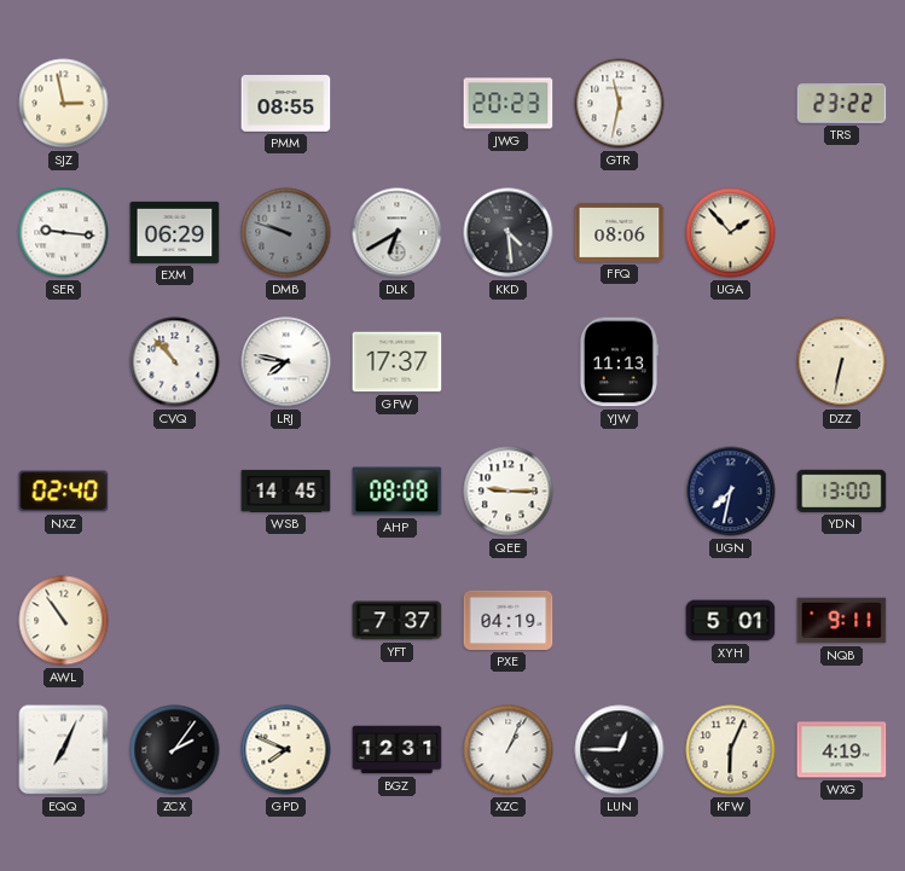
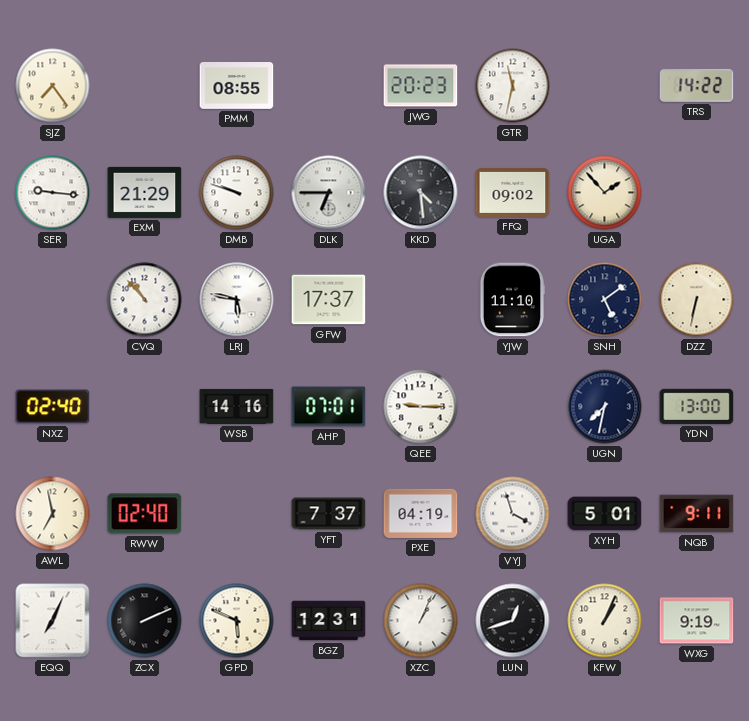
SJZ: 2:58 -> 7:24 (53, 86)
TRS: 23:22 -> 14:22 (697, 86)
EXM: 06:29 -> 21:29 (145, 192)
DMB dial: grey -> white (237, 193)
DLK: 6:40 -> 6:45 (329, 193)
FFQ: 08:06 -> 09:02 (513, 192)
LRJ: 7:47 -> 5:47 (237, 300)
YJW: 11:13 -> 11:10 (511, 300)
SNH: none -> 5:09 (605, 300)
WSB: 14:45 -> 14:16 (237, 406)
AHP: 08:08 -> 07:01 (329, 407)
AWL: 10:54 -> 6:58 (53, 514)
RWW: none -> 02:40 (145, 514)
VYJ: none -> 3:57 (513, 514)
ZCX: 2:06 -> 2:11 (145, 621)
GPD: 7:49 -> 5:49 (237, 621)
LUN: 12:45 -> 12:42 (513, 621)
KFW: 6:04 -> 1:04 (605, 621)
WXG: 4:19 -> 9:19 (697, 621)
